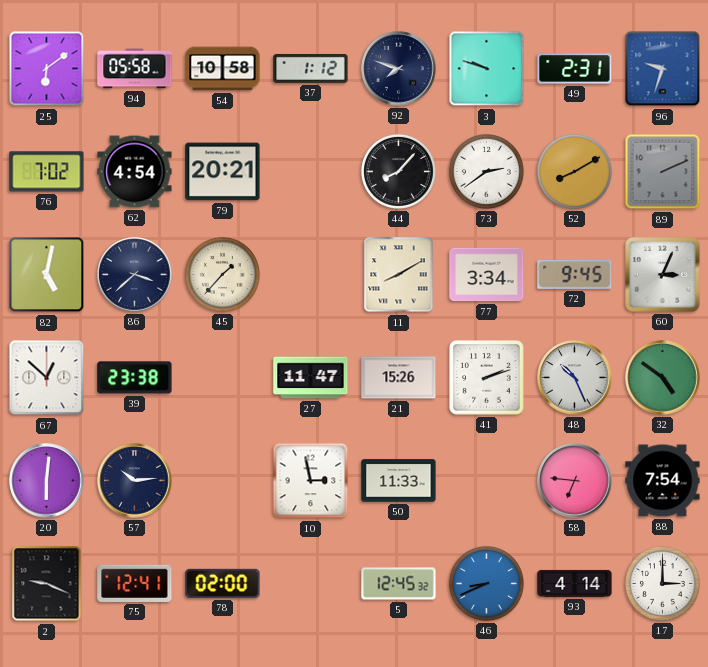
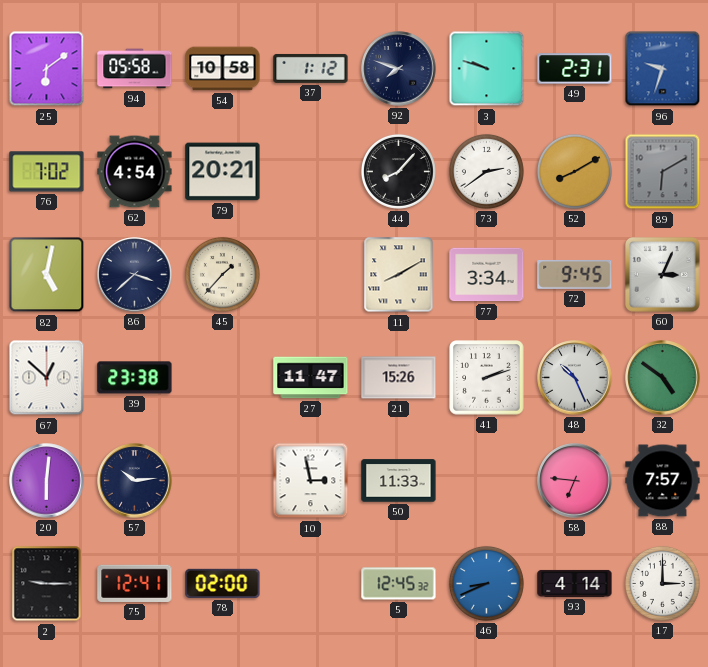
89: 2:11 -> 6:10 (663, 172)
88: 7:54 -> 7:57 (663, 481)
2: 9:19 -> 9:15 (47, 584)
